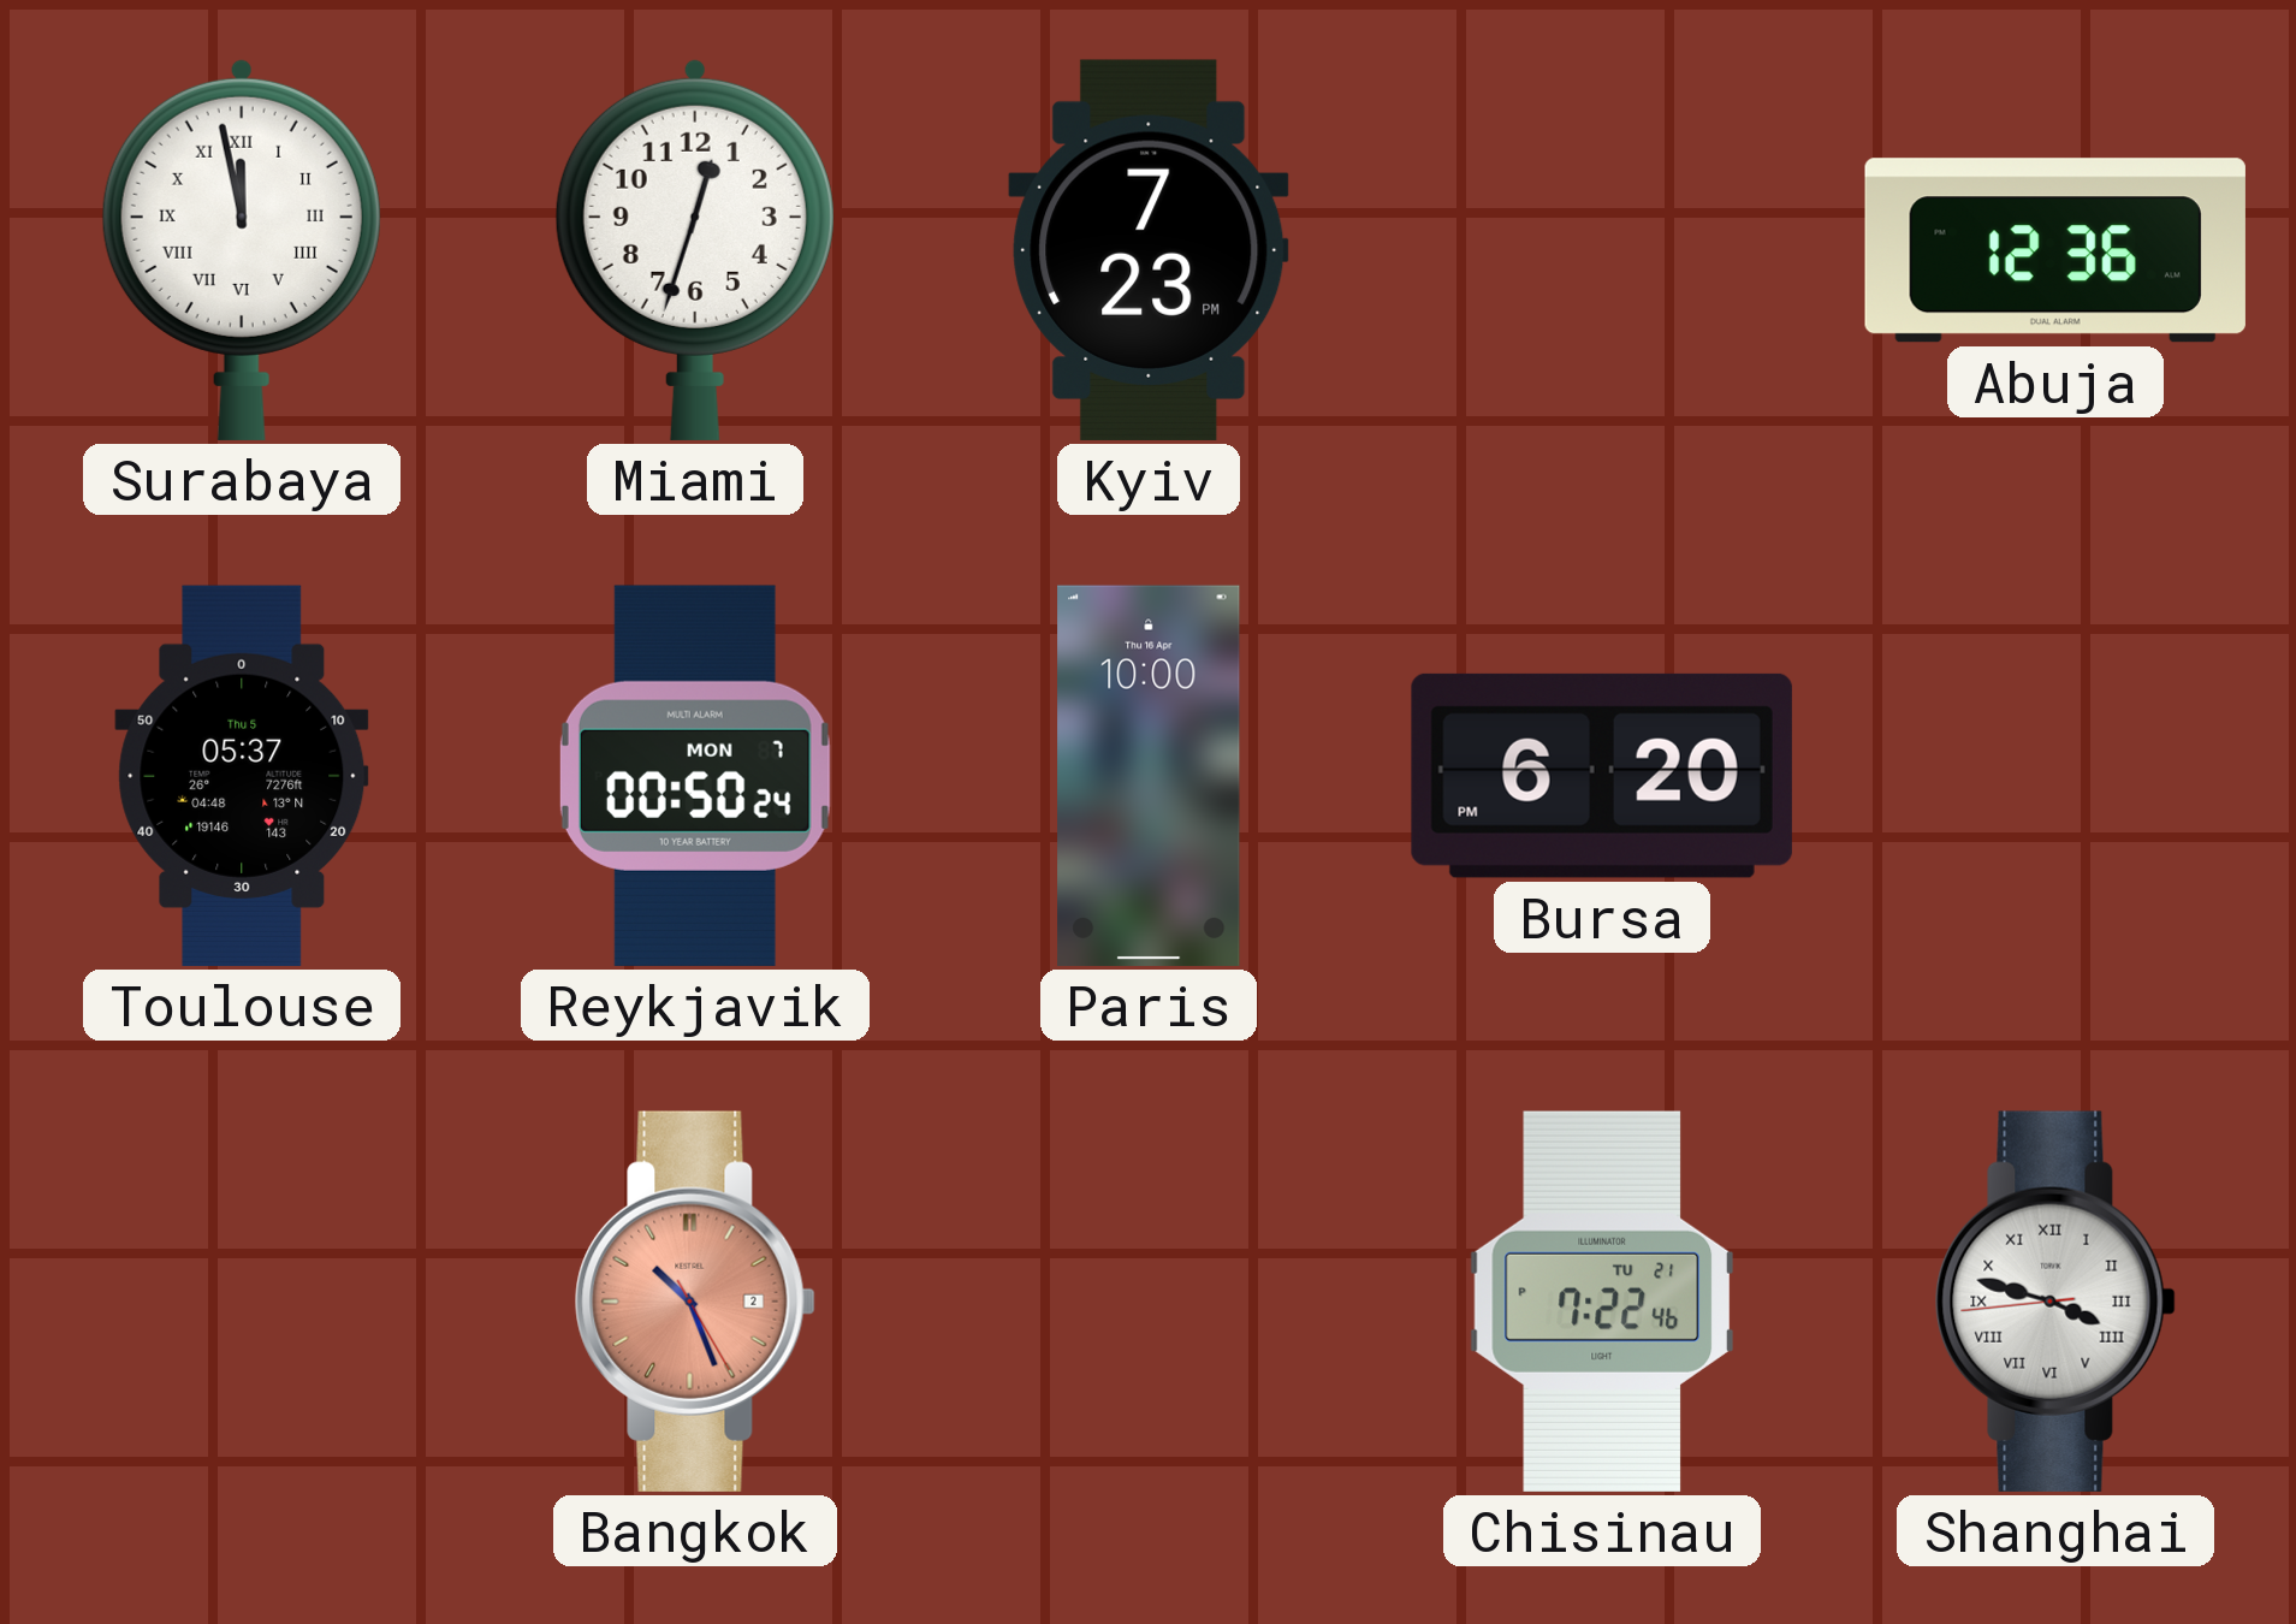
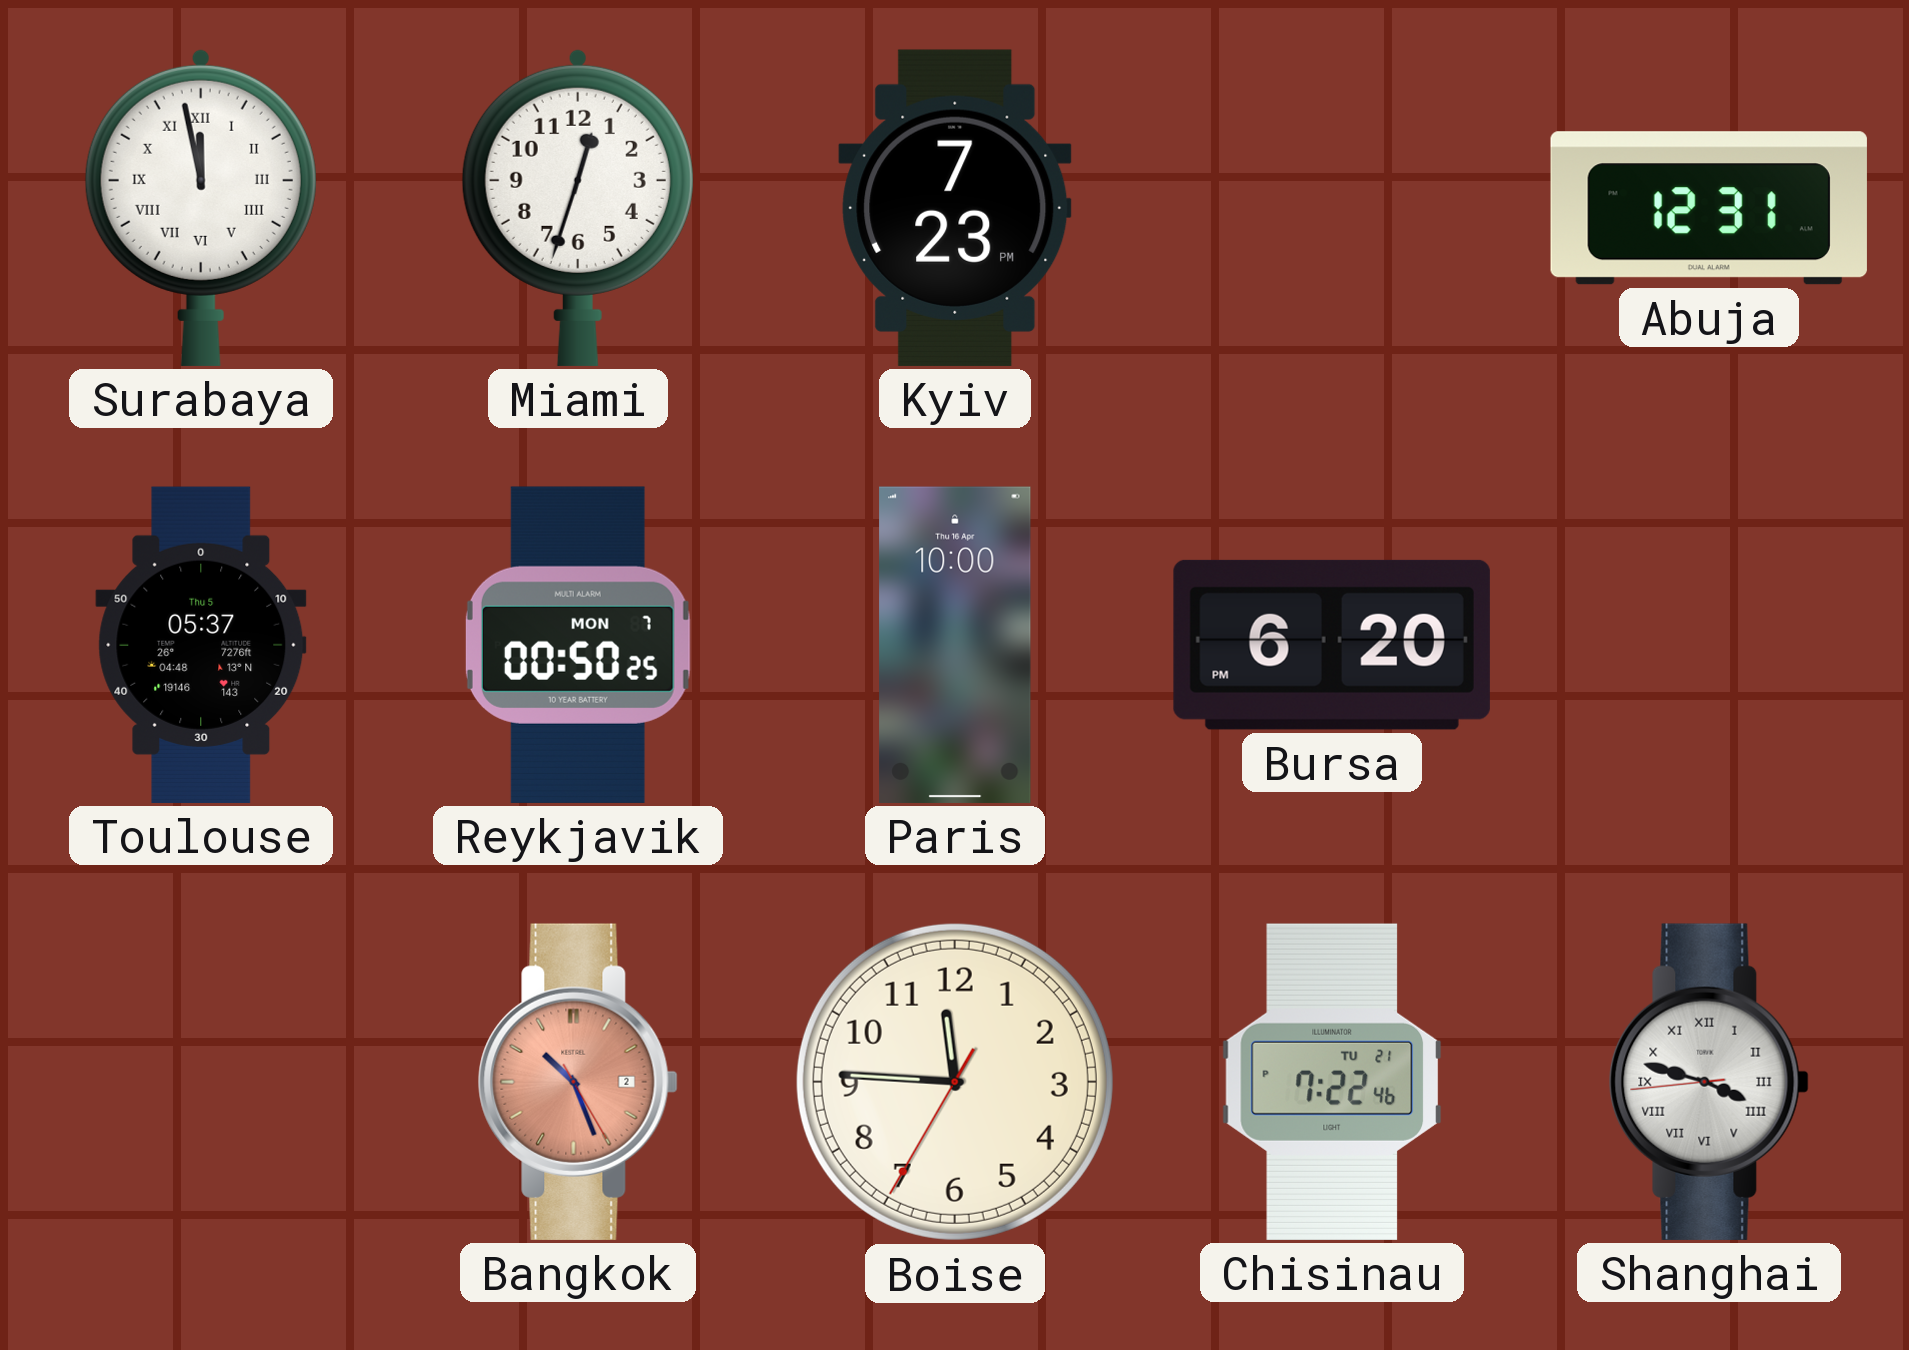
Abuja: 12:36 -> 12:31 (1709, 208)
Reykjavik: 00:50:24 -> 00:50:25 (578, 645)
Boise: none -> 11:45 (955, 1082)
